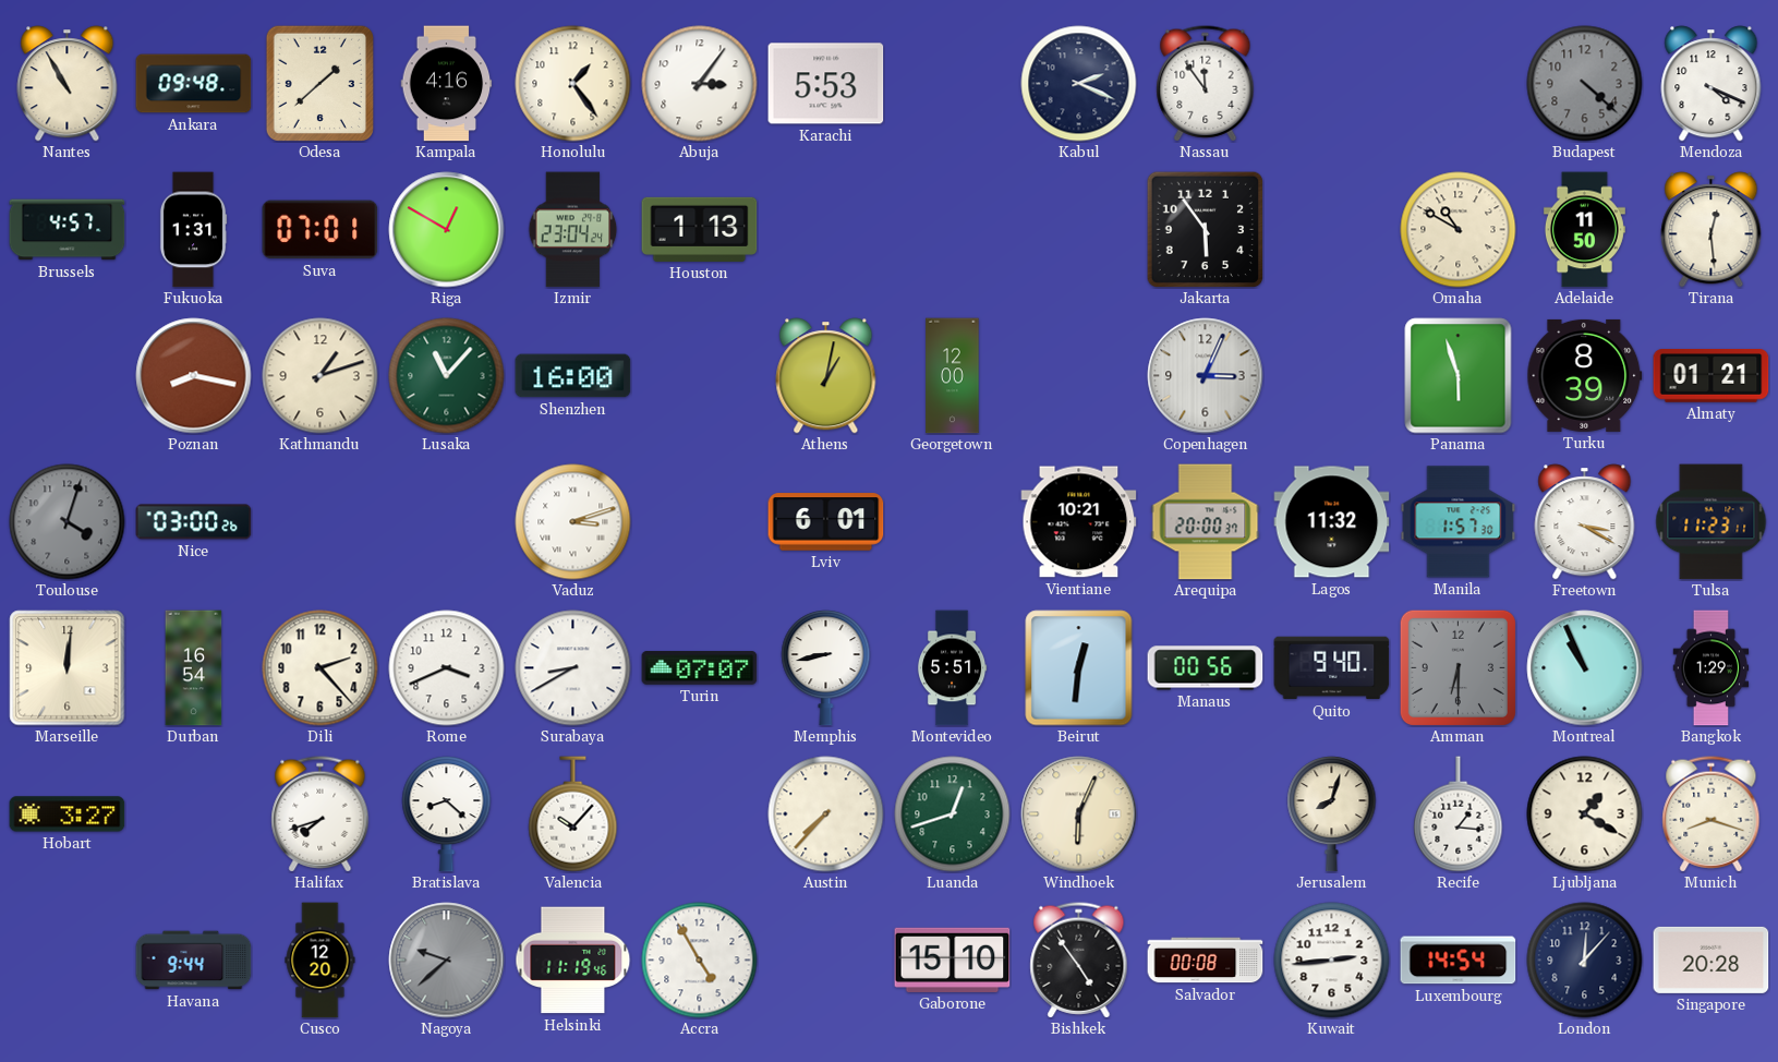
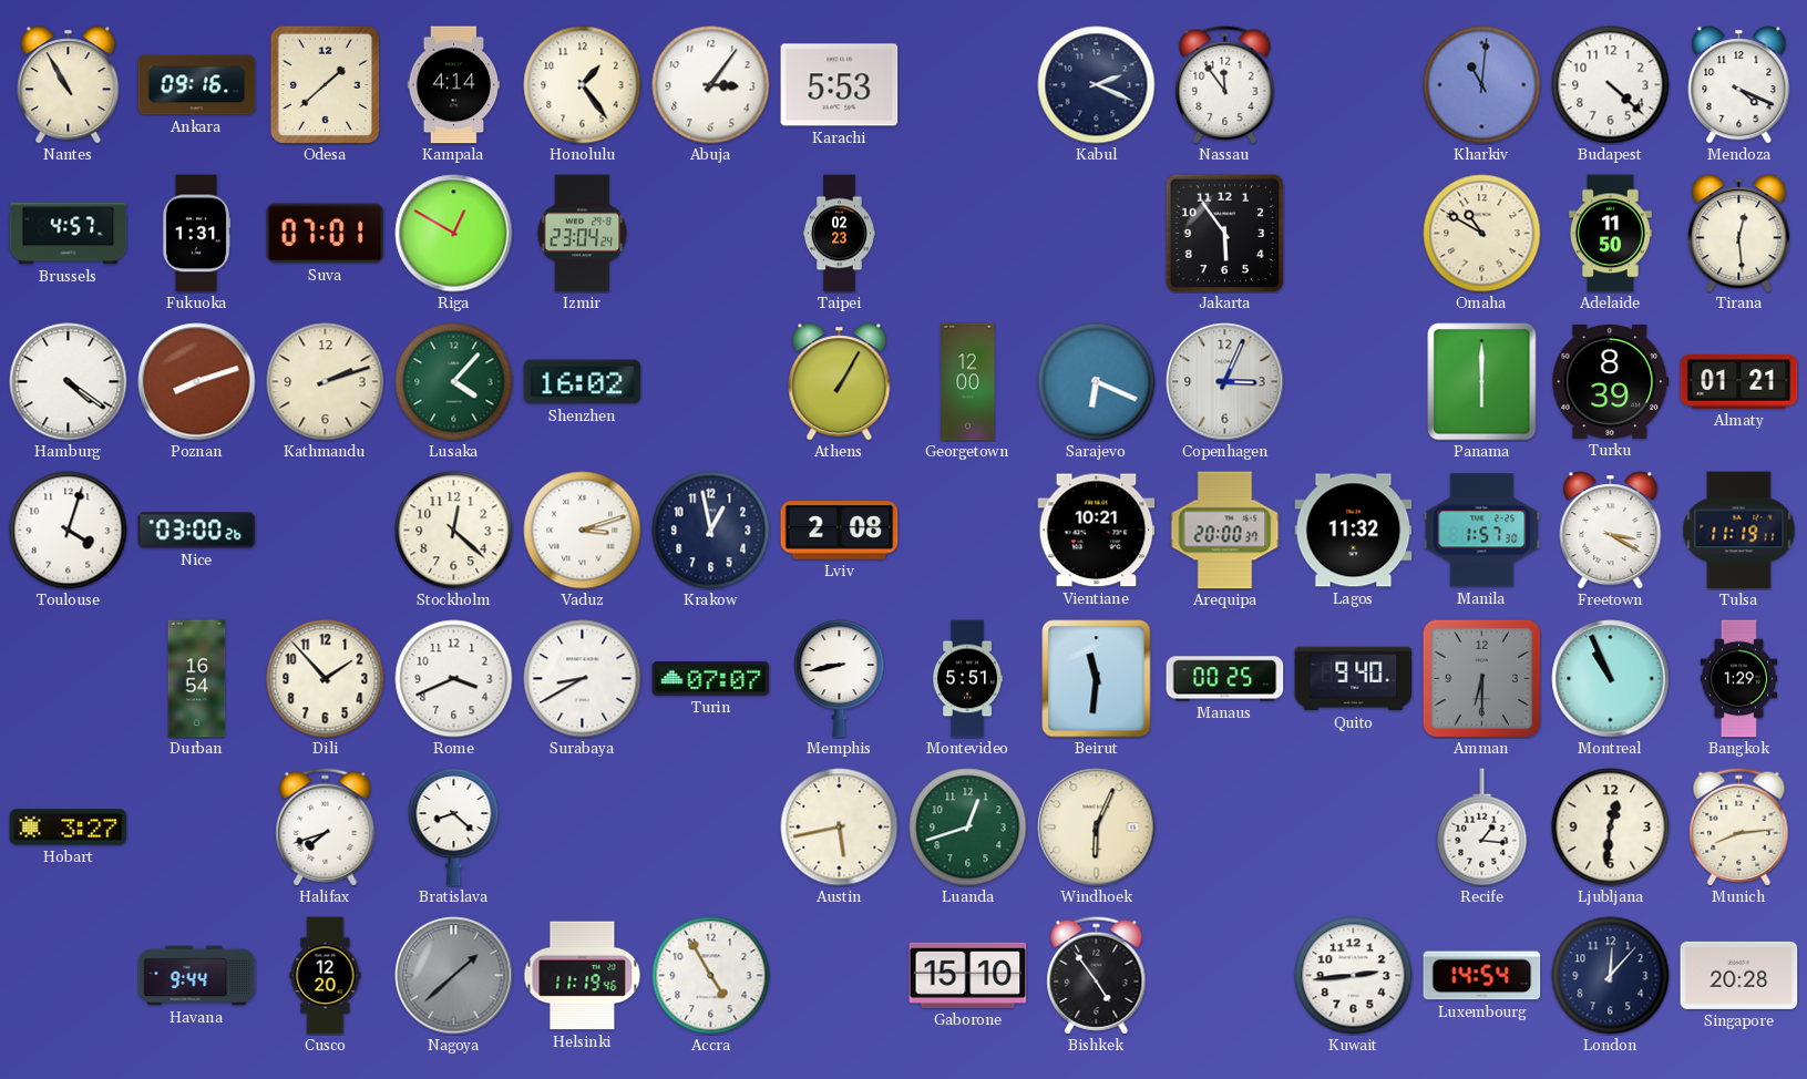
Ankara: 09:48 -> 09:16 (197, 85)
Kampala: 4:16 -> 4:14 (454, 85)
Kharkiv: none -> 11:01 (1482, 85)
Budapest dial: grey -> white (1611, 85)
Houston: 1:13 -> none (700, 229)
Taipei: none -> 02:23 (840, 234)
Hamburg: none -> 4:21 (69, 382)
Poznan: 8:17 -> 8:12 (197, 382)
Kathmandu: 1:12 -> 2:12 (326, 382)
Lusaka: 11:07 -> 4:07 (454, 382)
Shenzhen: 16:00 -> 16:02 (583, 382)
Athens: 1:02 -> 1:05 (840, 382)
Sarajevo: none -> 6:19 (1097, 382)
Panama: 5:57 -> 6:00 (1482, 382)
Toulouse dial: grey -> white (69, 531)
Stockholm: none -> 12:22 (454, 531)
Krakow: none -> 12:58 (711, 531)
Lviv: 6:01 -> 2:08 (840, 531)
Tulsa: 11:23 -> 11:19 (1739, 531)
Marseille: 12:01 -> none (68, 668)
Dili: 2:23 -> 1:53 (326, 679)
Beirut: 12:31 -> 11:31 (1097, 679)
Manaus: 00:56 -> 00:25 (1225, 679)
Valencia: 10:07 -> none (573, 814)
Austin: 7:37 -> 5:43 (840, 828)
Jerusalem: 8:03 -> none (1332, 814)
Ljubljana: 1:20 -> 12:31 (1611, 828)
Munich: 8:18 -> 8:14 (1739, 828)
Nagoya: 9:38 -> 1:38 (454, 976)
Salvador: 00:08 -> none (1206, 961)
